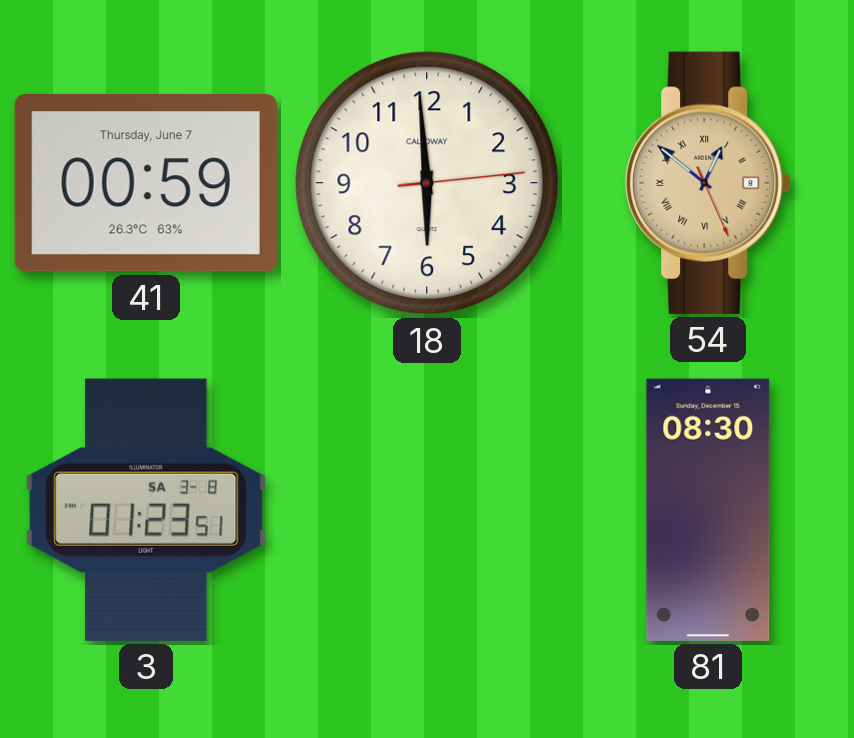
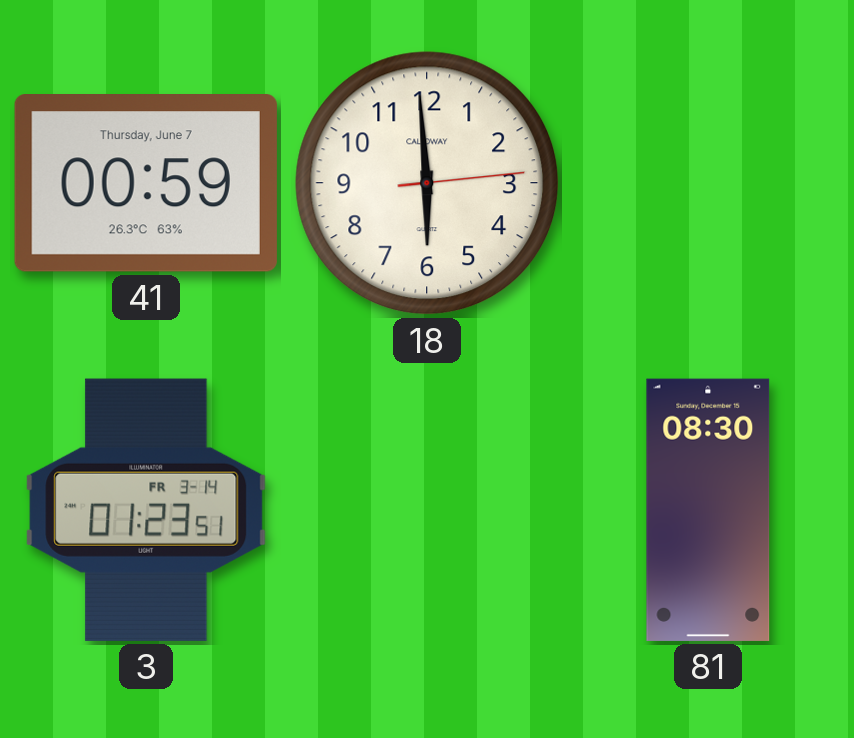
54: 12:51 -> none (708, 183)
3 date: SA 3-8 -> FR 3-14 (146, 510)
